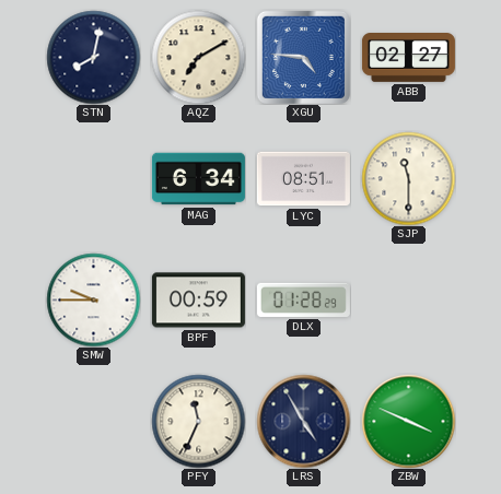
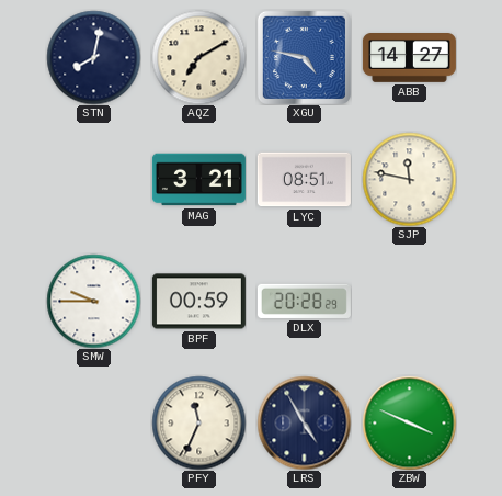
XGU: 4:46 -> 4:47 (304, 57)
ABB: 02:27 -> 14:27 (409, 58)
MAG: 6:34 -> 3:21 (198, 180)
SJP: 11:30 -> 11:47 (409, 179)
DLX: 01:28 -> 20:28 (304, 301)
